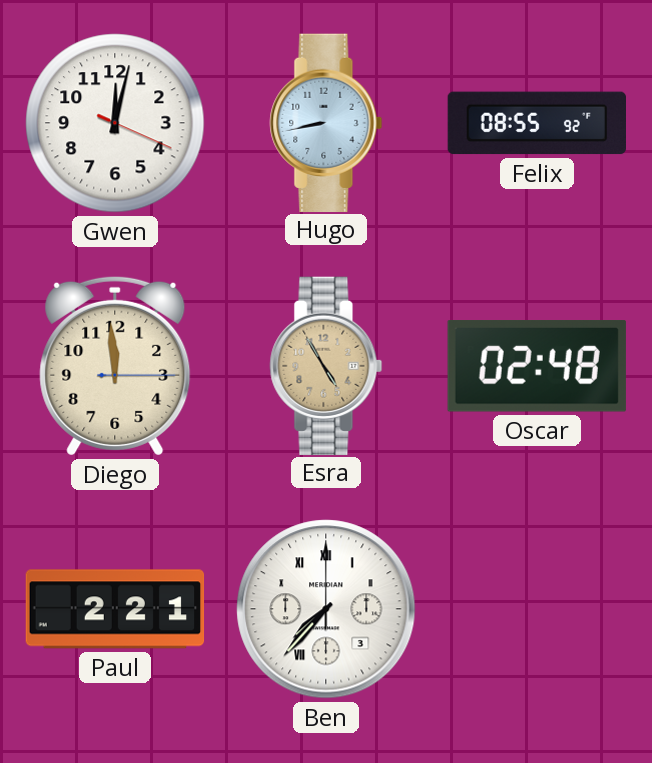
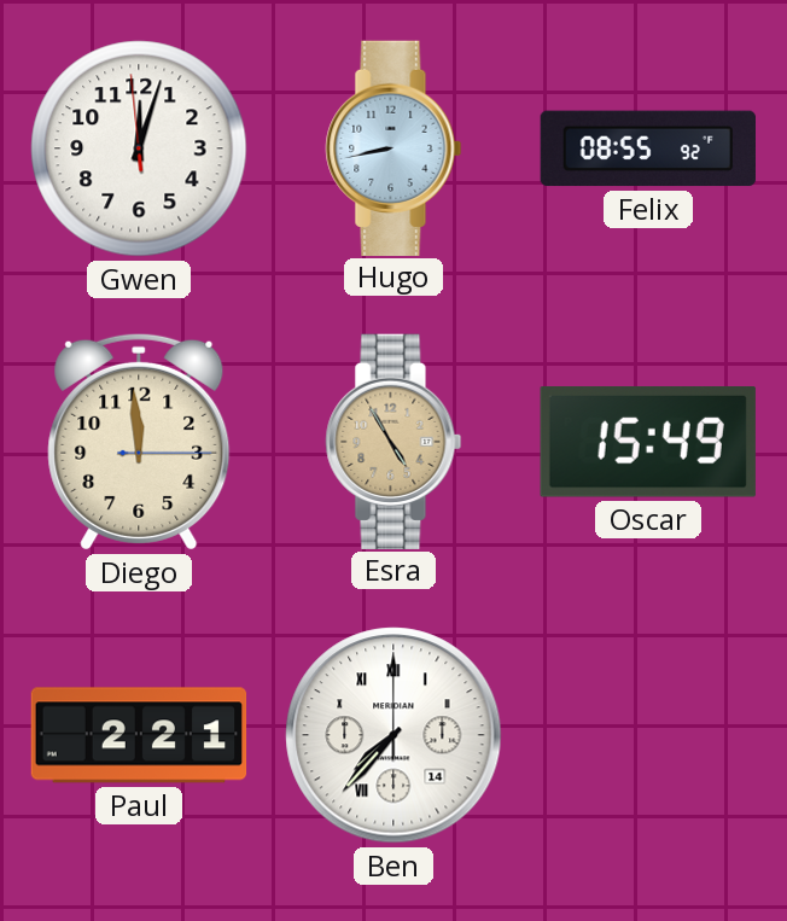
Gwen: 12:02:19 -> 12:02:59 (139, 148)
Oscar: 02:48 -> 15:49 (648, 443)
Ben date: 3 -> 14 (393, 735)
